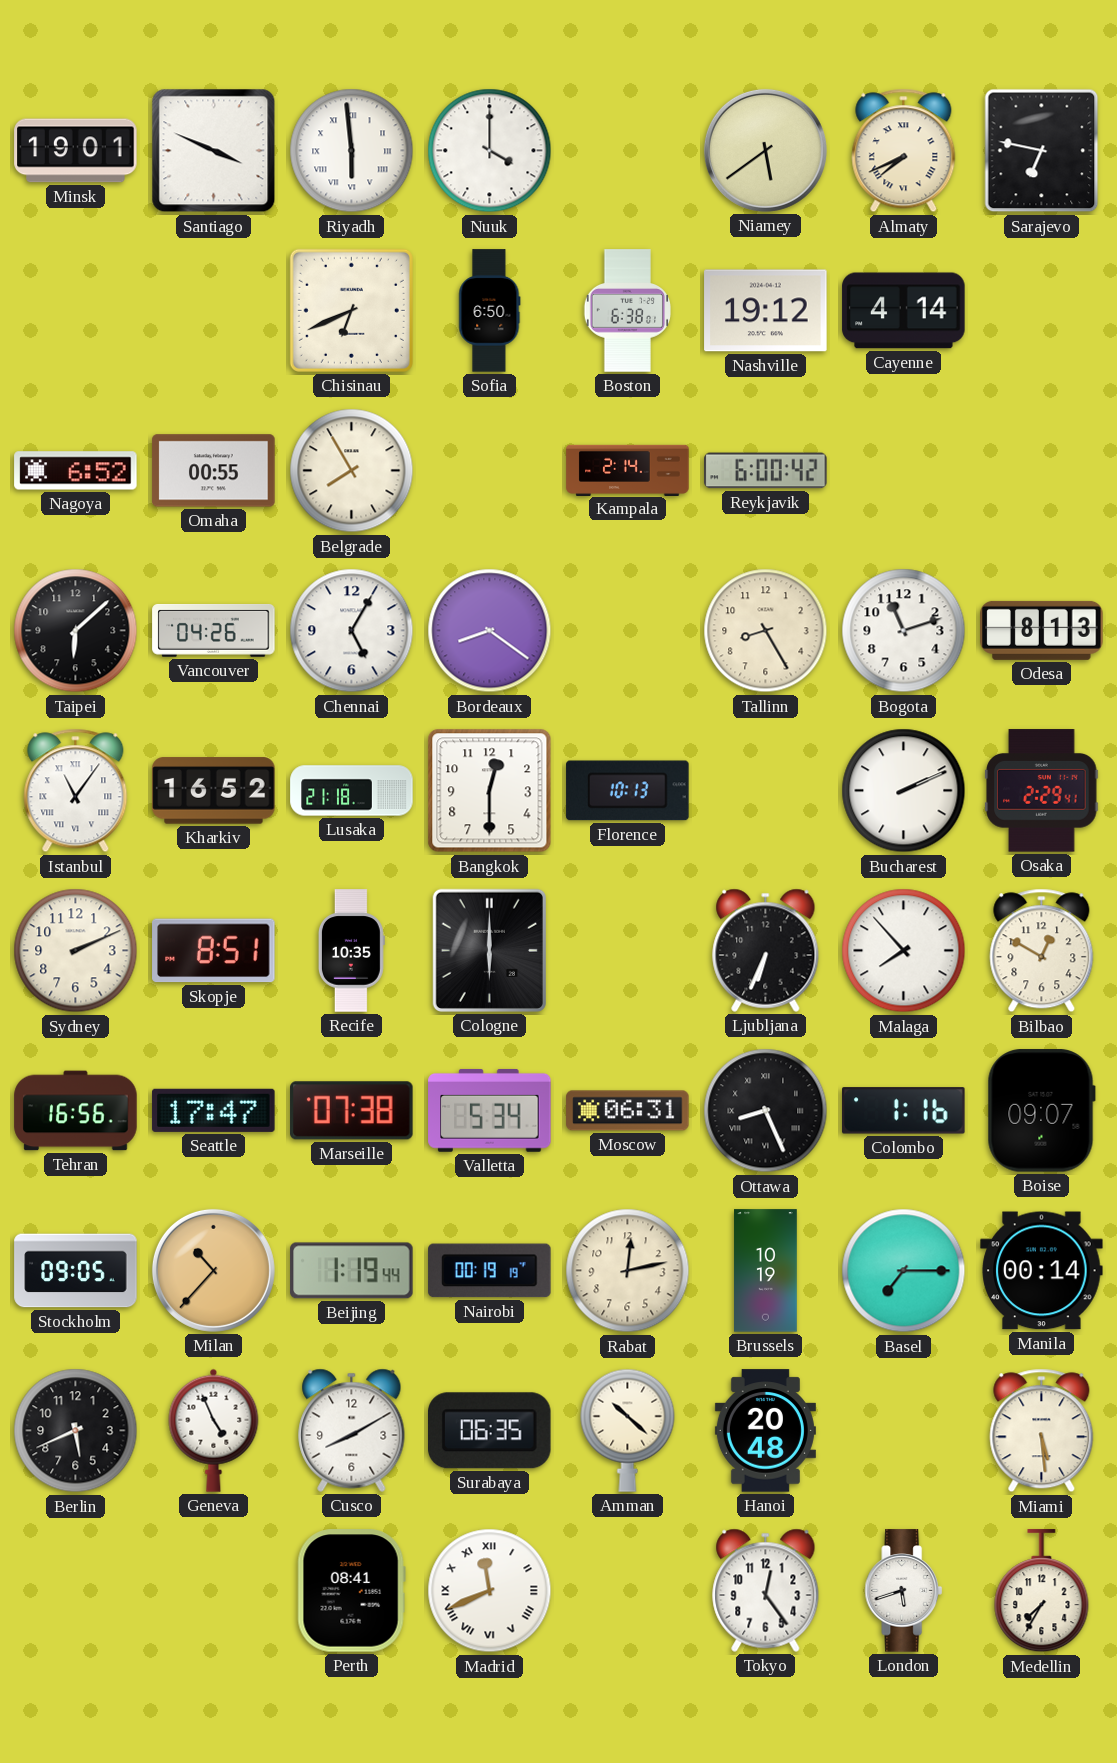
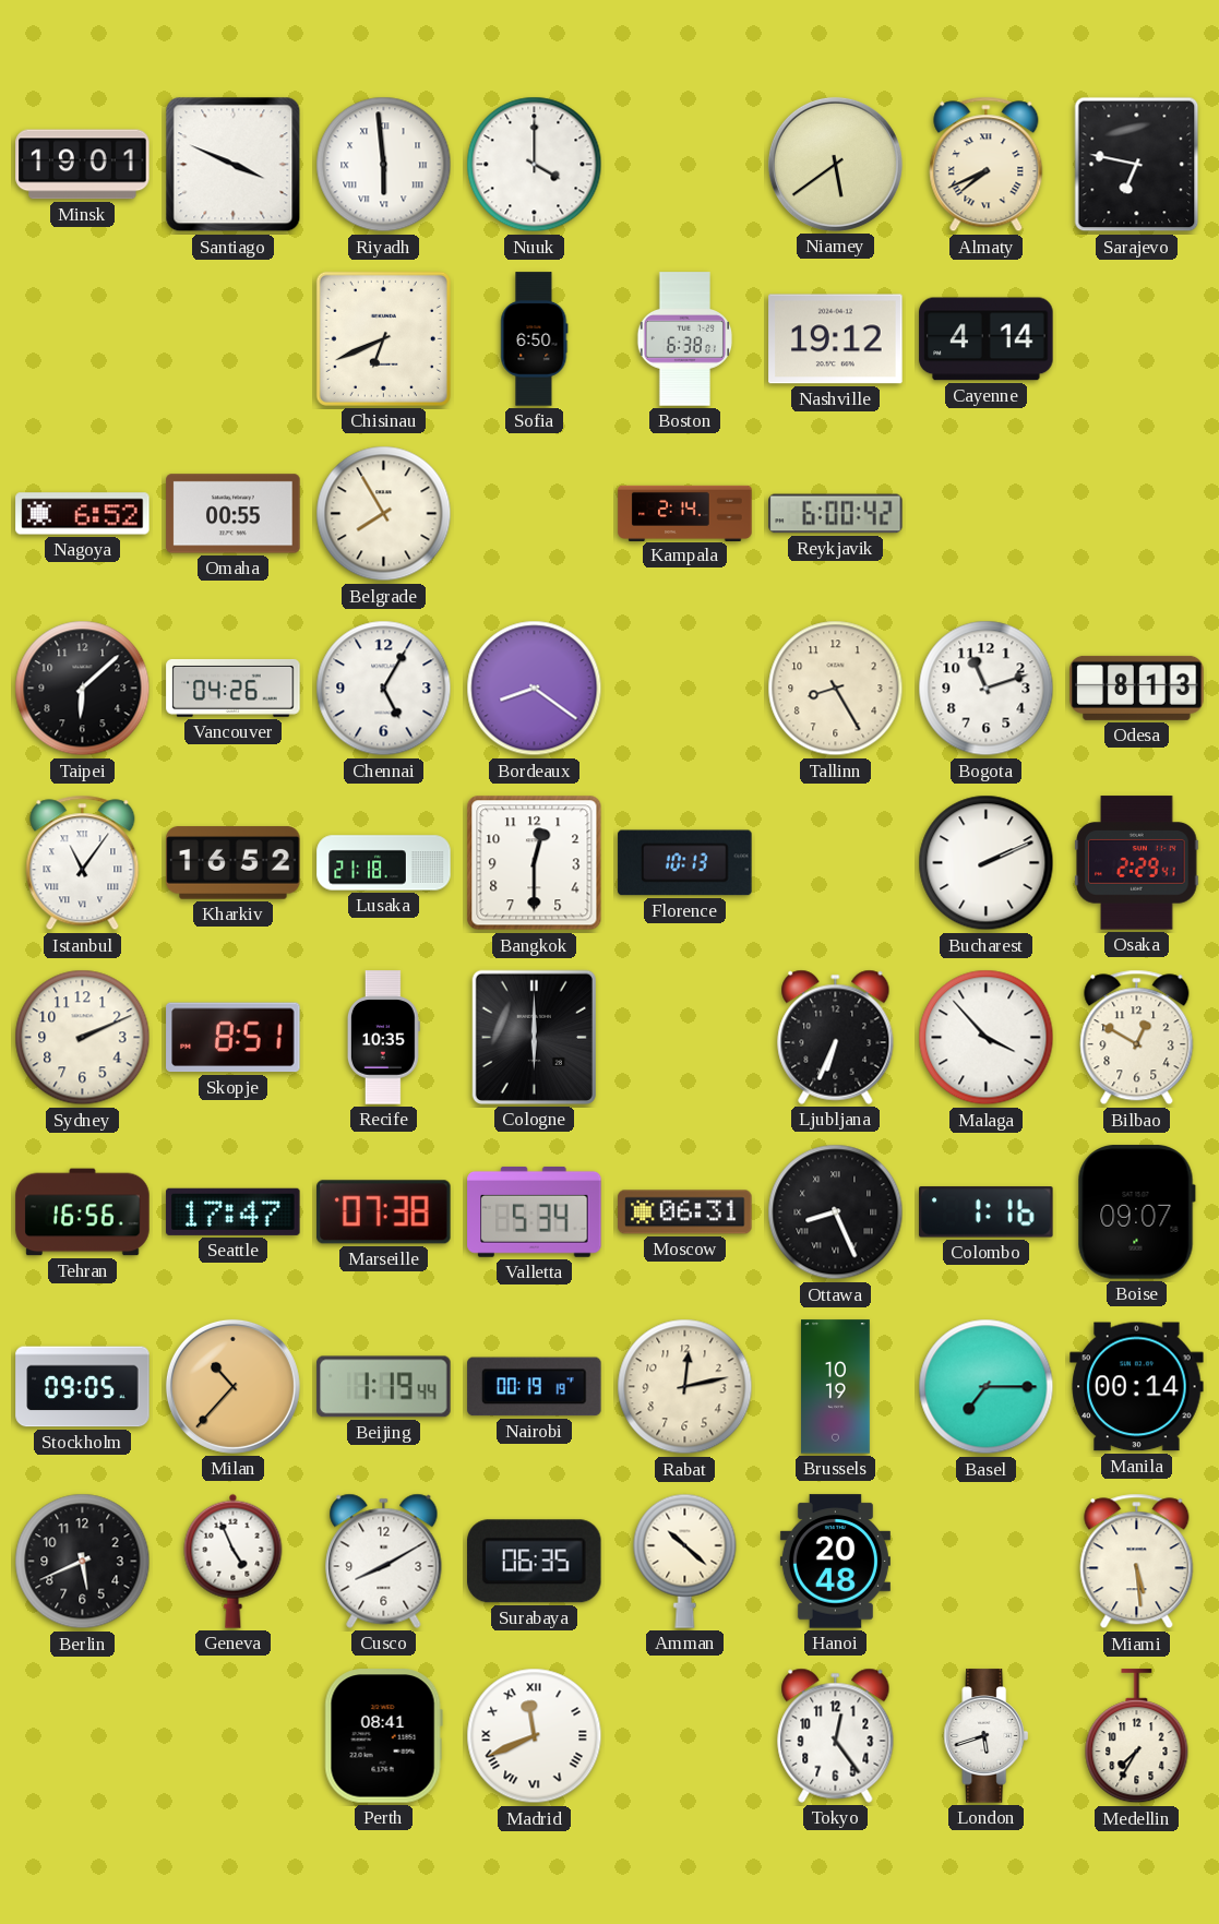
Malaga: 7:53 -> 3:53 (987, 1038)
